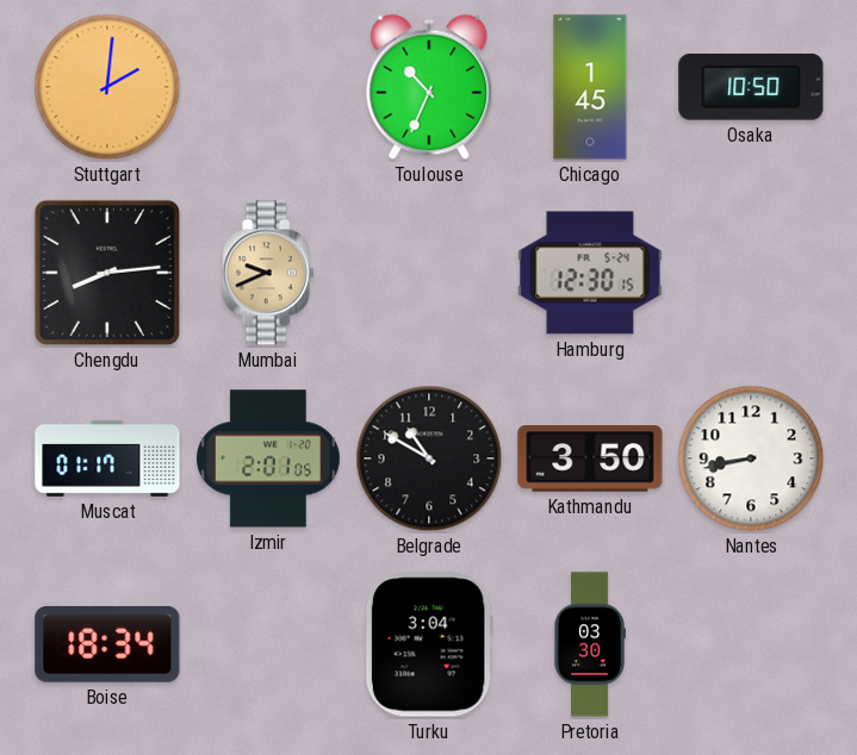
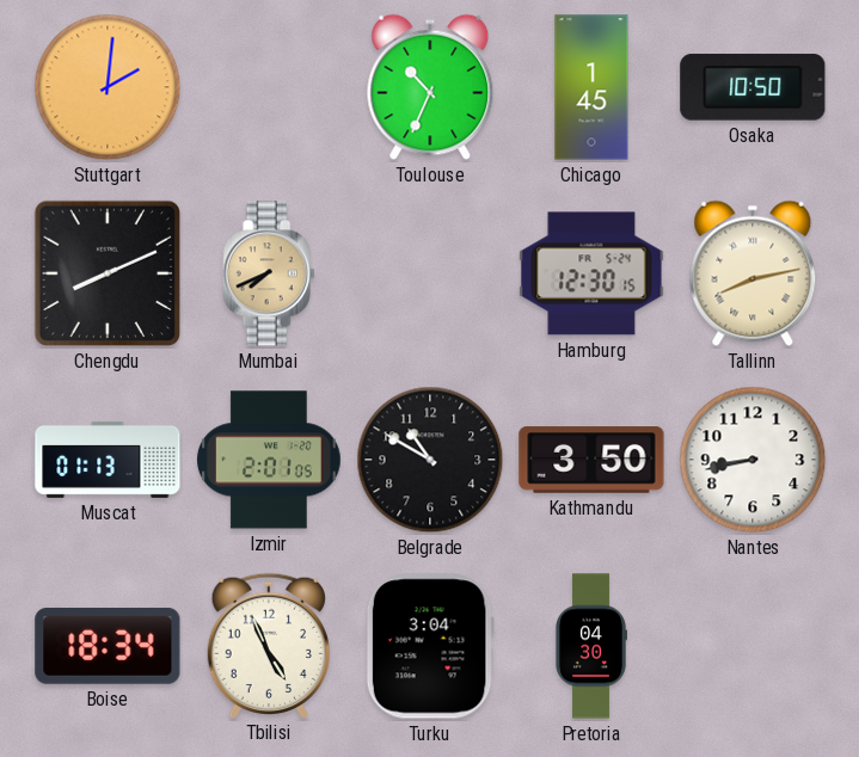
Chengdu: 8:14 -> 8:11 (108, 273)
Mumbai: 9:41 -> 7:41 (269, 273)
Tallinn: none -> 8:13 (753, 273)
Muscat: 01:17 -> 01:13 (108, 460)
Tbilisi: none -> 4:56 (268, 645)
Pretoria: 03:30 -> 04:30 (591, 646)
